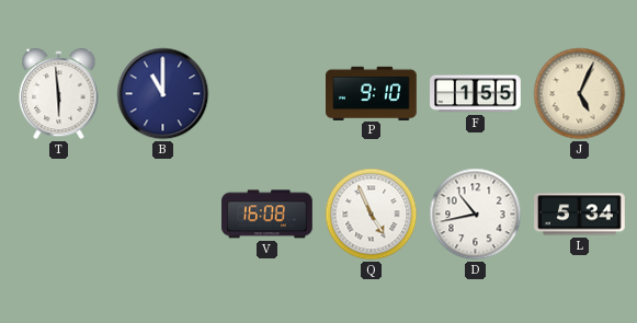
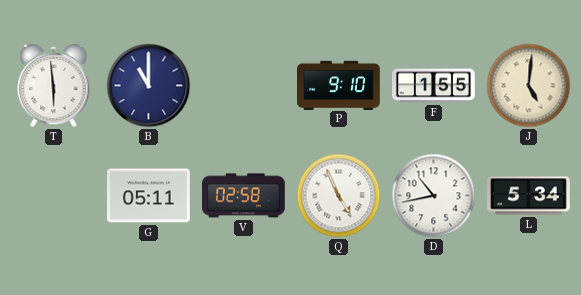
J: 5:04 -> 5:01 (529, 86)
G: none -> 05:11 (149, 196)
V: 16:08 -> 02:58 (244, 196)
